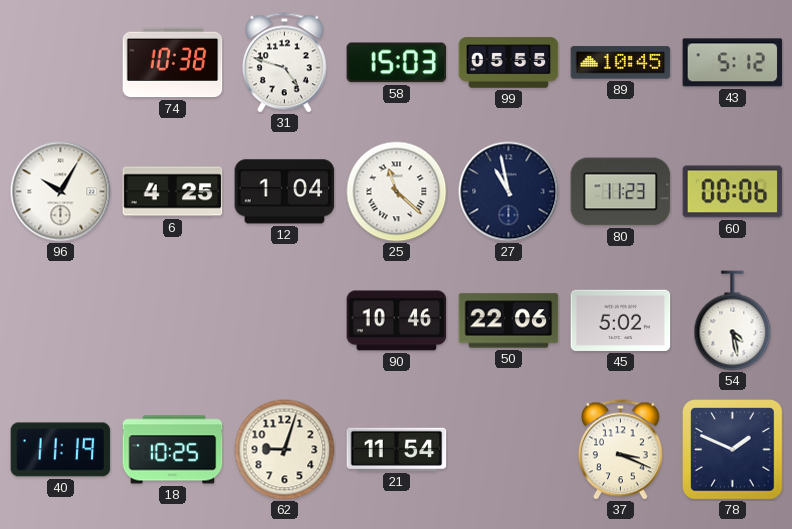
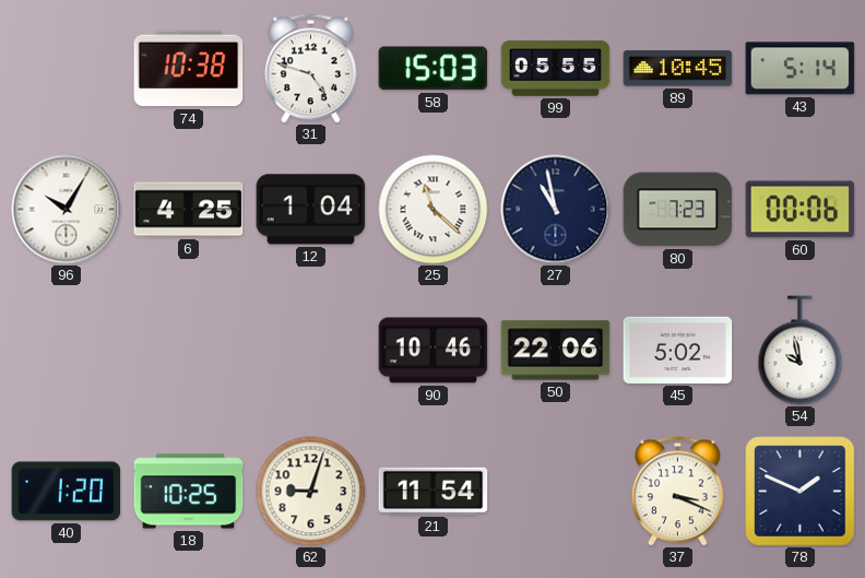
43: 5:12 -> 5:14 (801, 69)
80: 11:23 -> 7:23 (678, 210)
54: 4:28 -> 9:58 (801, 351)
40: 11:19 -> 1:20 (67, 492)
